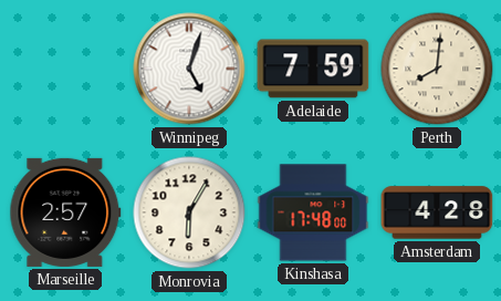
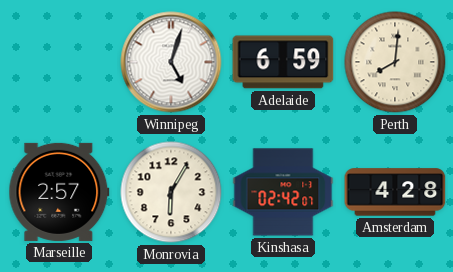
Adelaide: 7:59 -> 6:59 (283, 62)
Kinshasa: 17:48 -> 02:42 (283, 192)
